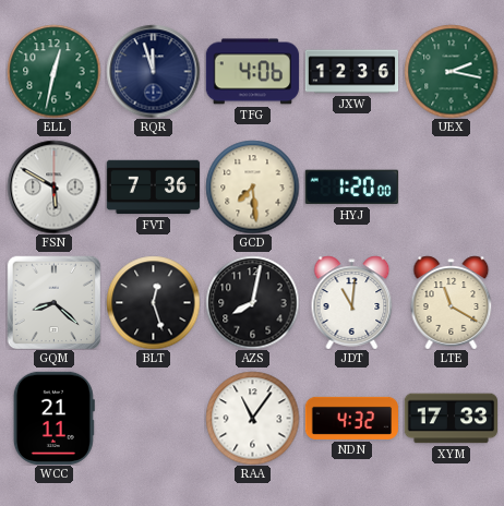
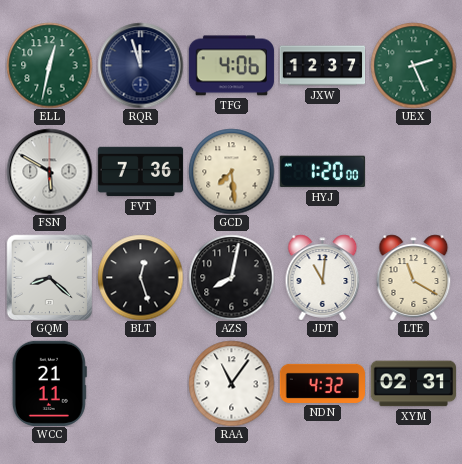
JXW: 12:36 -> 12:37 (322, 66)
UEX: 2:17 -> 2:26 (413, 65)
XYM: 17:33 -> 02:31 (413, 384)
